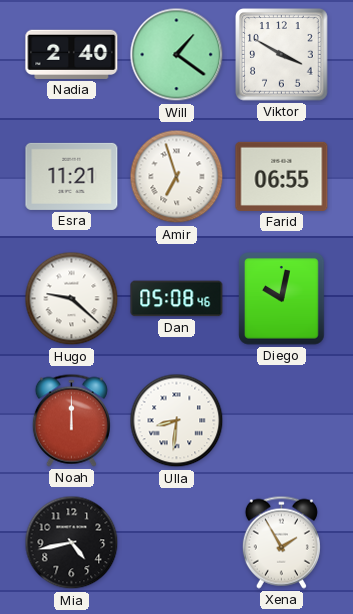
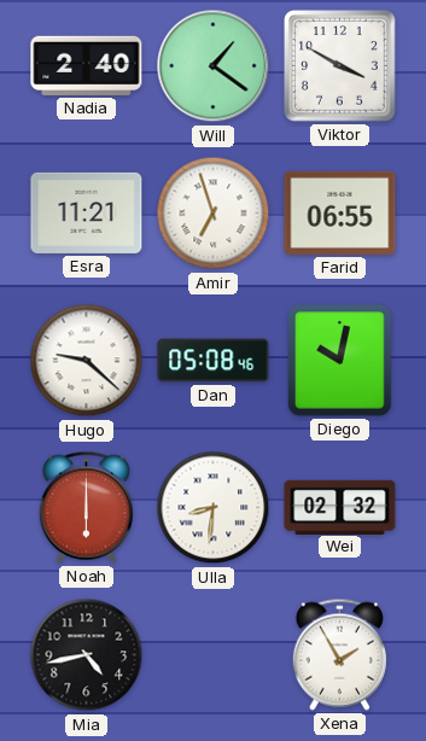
Noah: 12:00 -> 6:00 (86, 507)
Wei: none -> 02:32 (340, 507)
